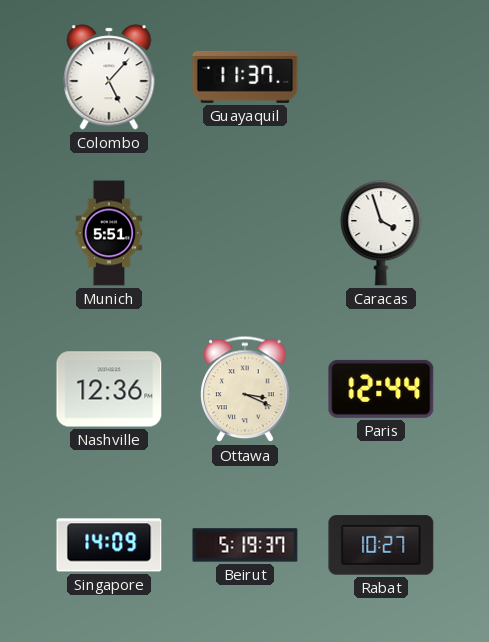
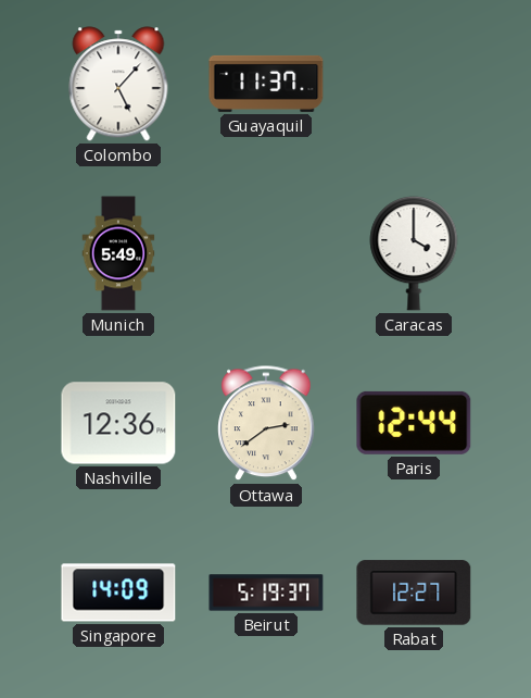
Munich: 5:51 -> 5:49 (118, 253)
Caracas: 3:57 -> 4:00 (414, 253)
Ottawa: 3:19 -> 2:39 (266, 424)
Rabat: 10:27 -> 12:27 (414, 593)
